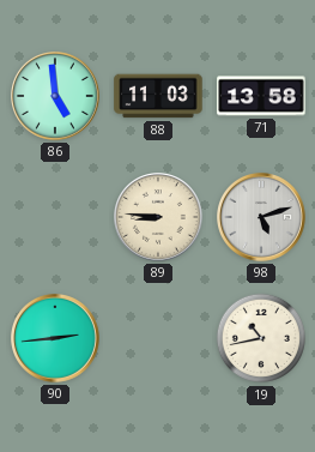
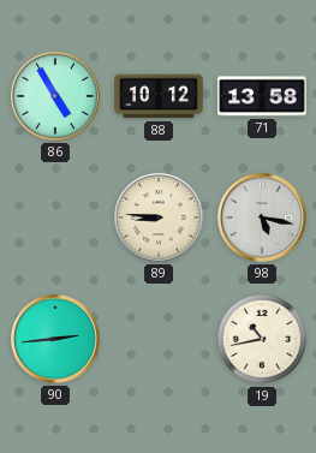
86: 4:59 -> 4:55 (56, 97)
88: 11:03 -> 10:12 (159, 96)
98: 5:12 -> 5:17 (263, 219)
